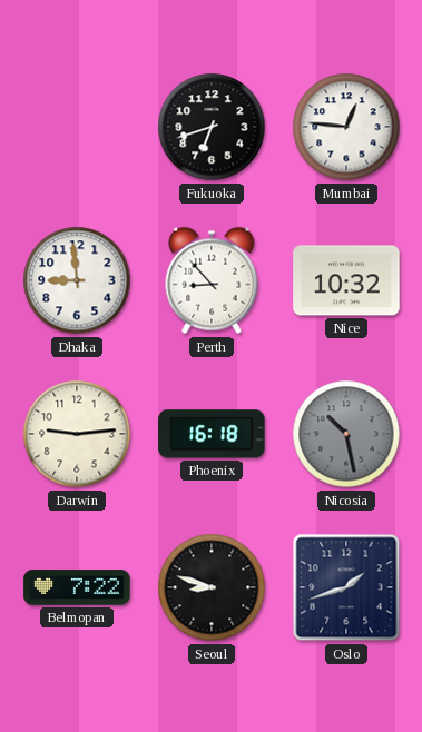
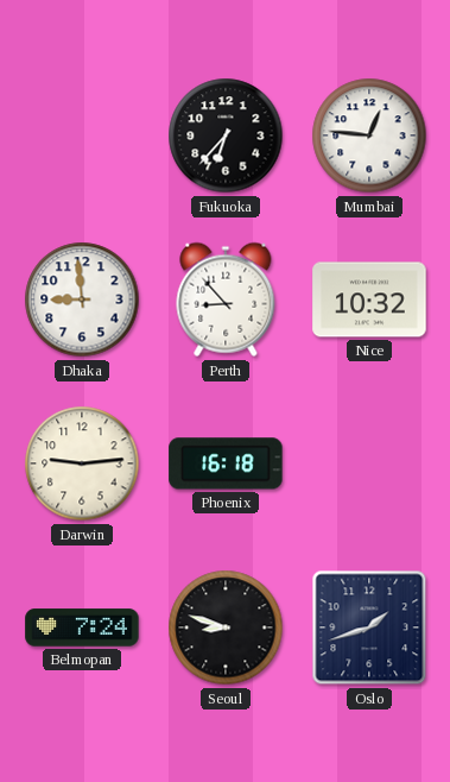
Fukuoka: 6:42 -> 6:37 (226, 135)
Nicosia: 10:28 -> none (346, 434)
Belmopan: 7:22 -> 7:24 (82, 628)
